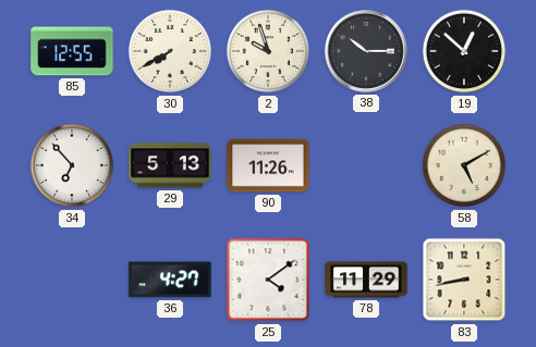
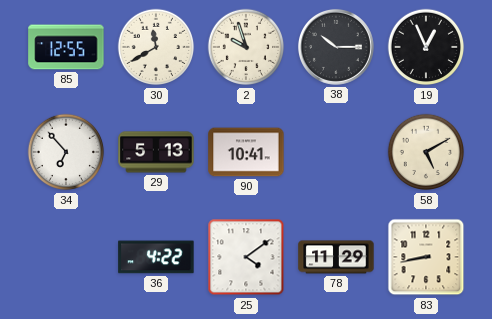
30: 7:40 -> 11:40 (156, 47)
19: 12:52 -> 12:56 (426, 47)
90: 11:26 -> 10:41 (246, 152)
36: 4:27 -> 4:22 (156, 257)
